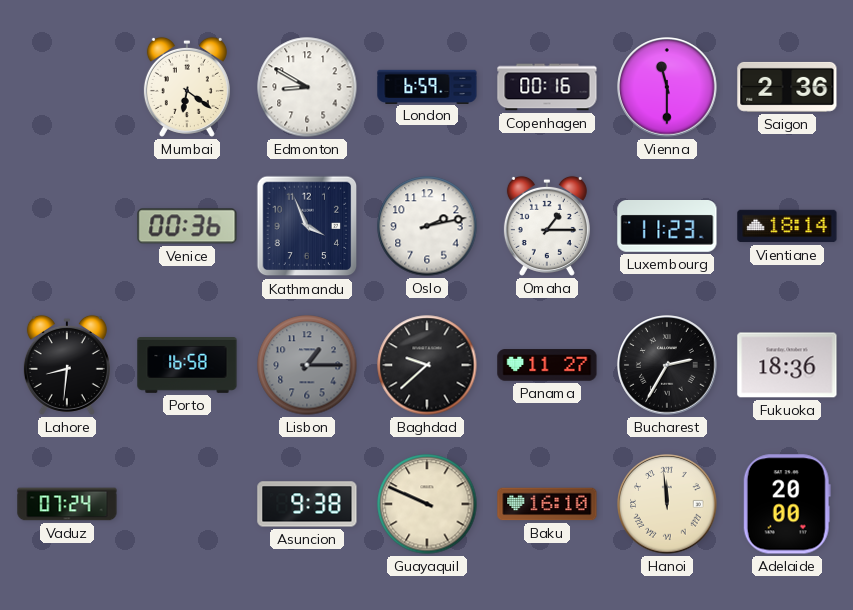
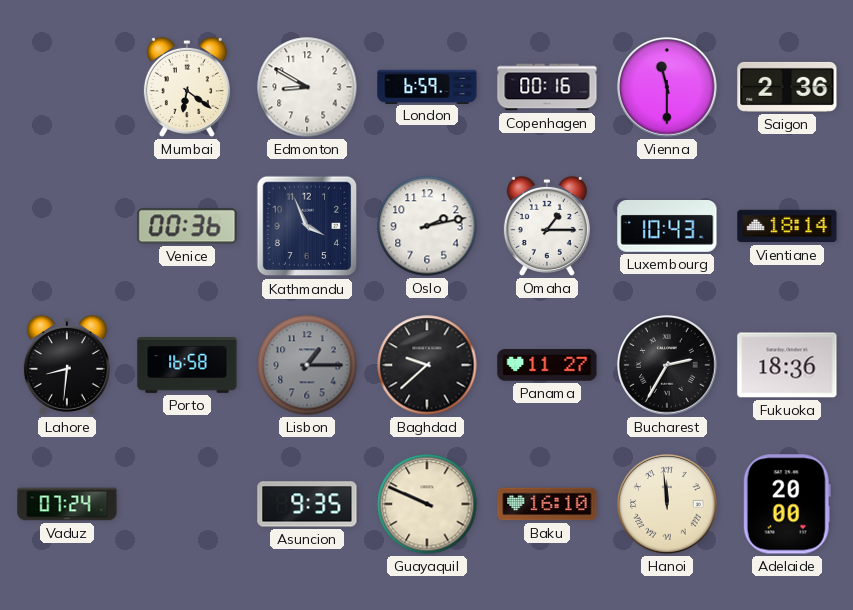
Luxembourg: 11:23 -> 10:43 (667, 227)
Asuncion: 9:38 -> 9:35 (307, 504)
